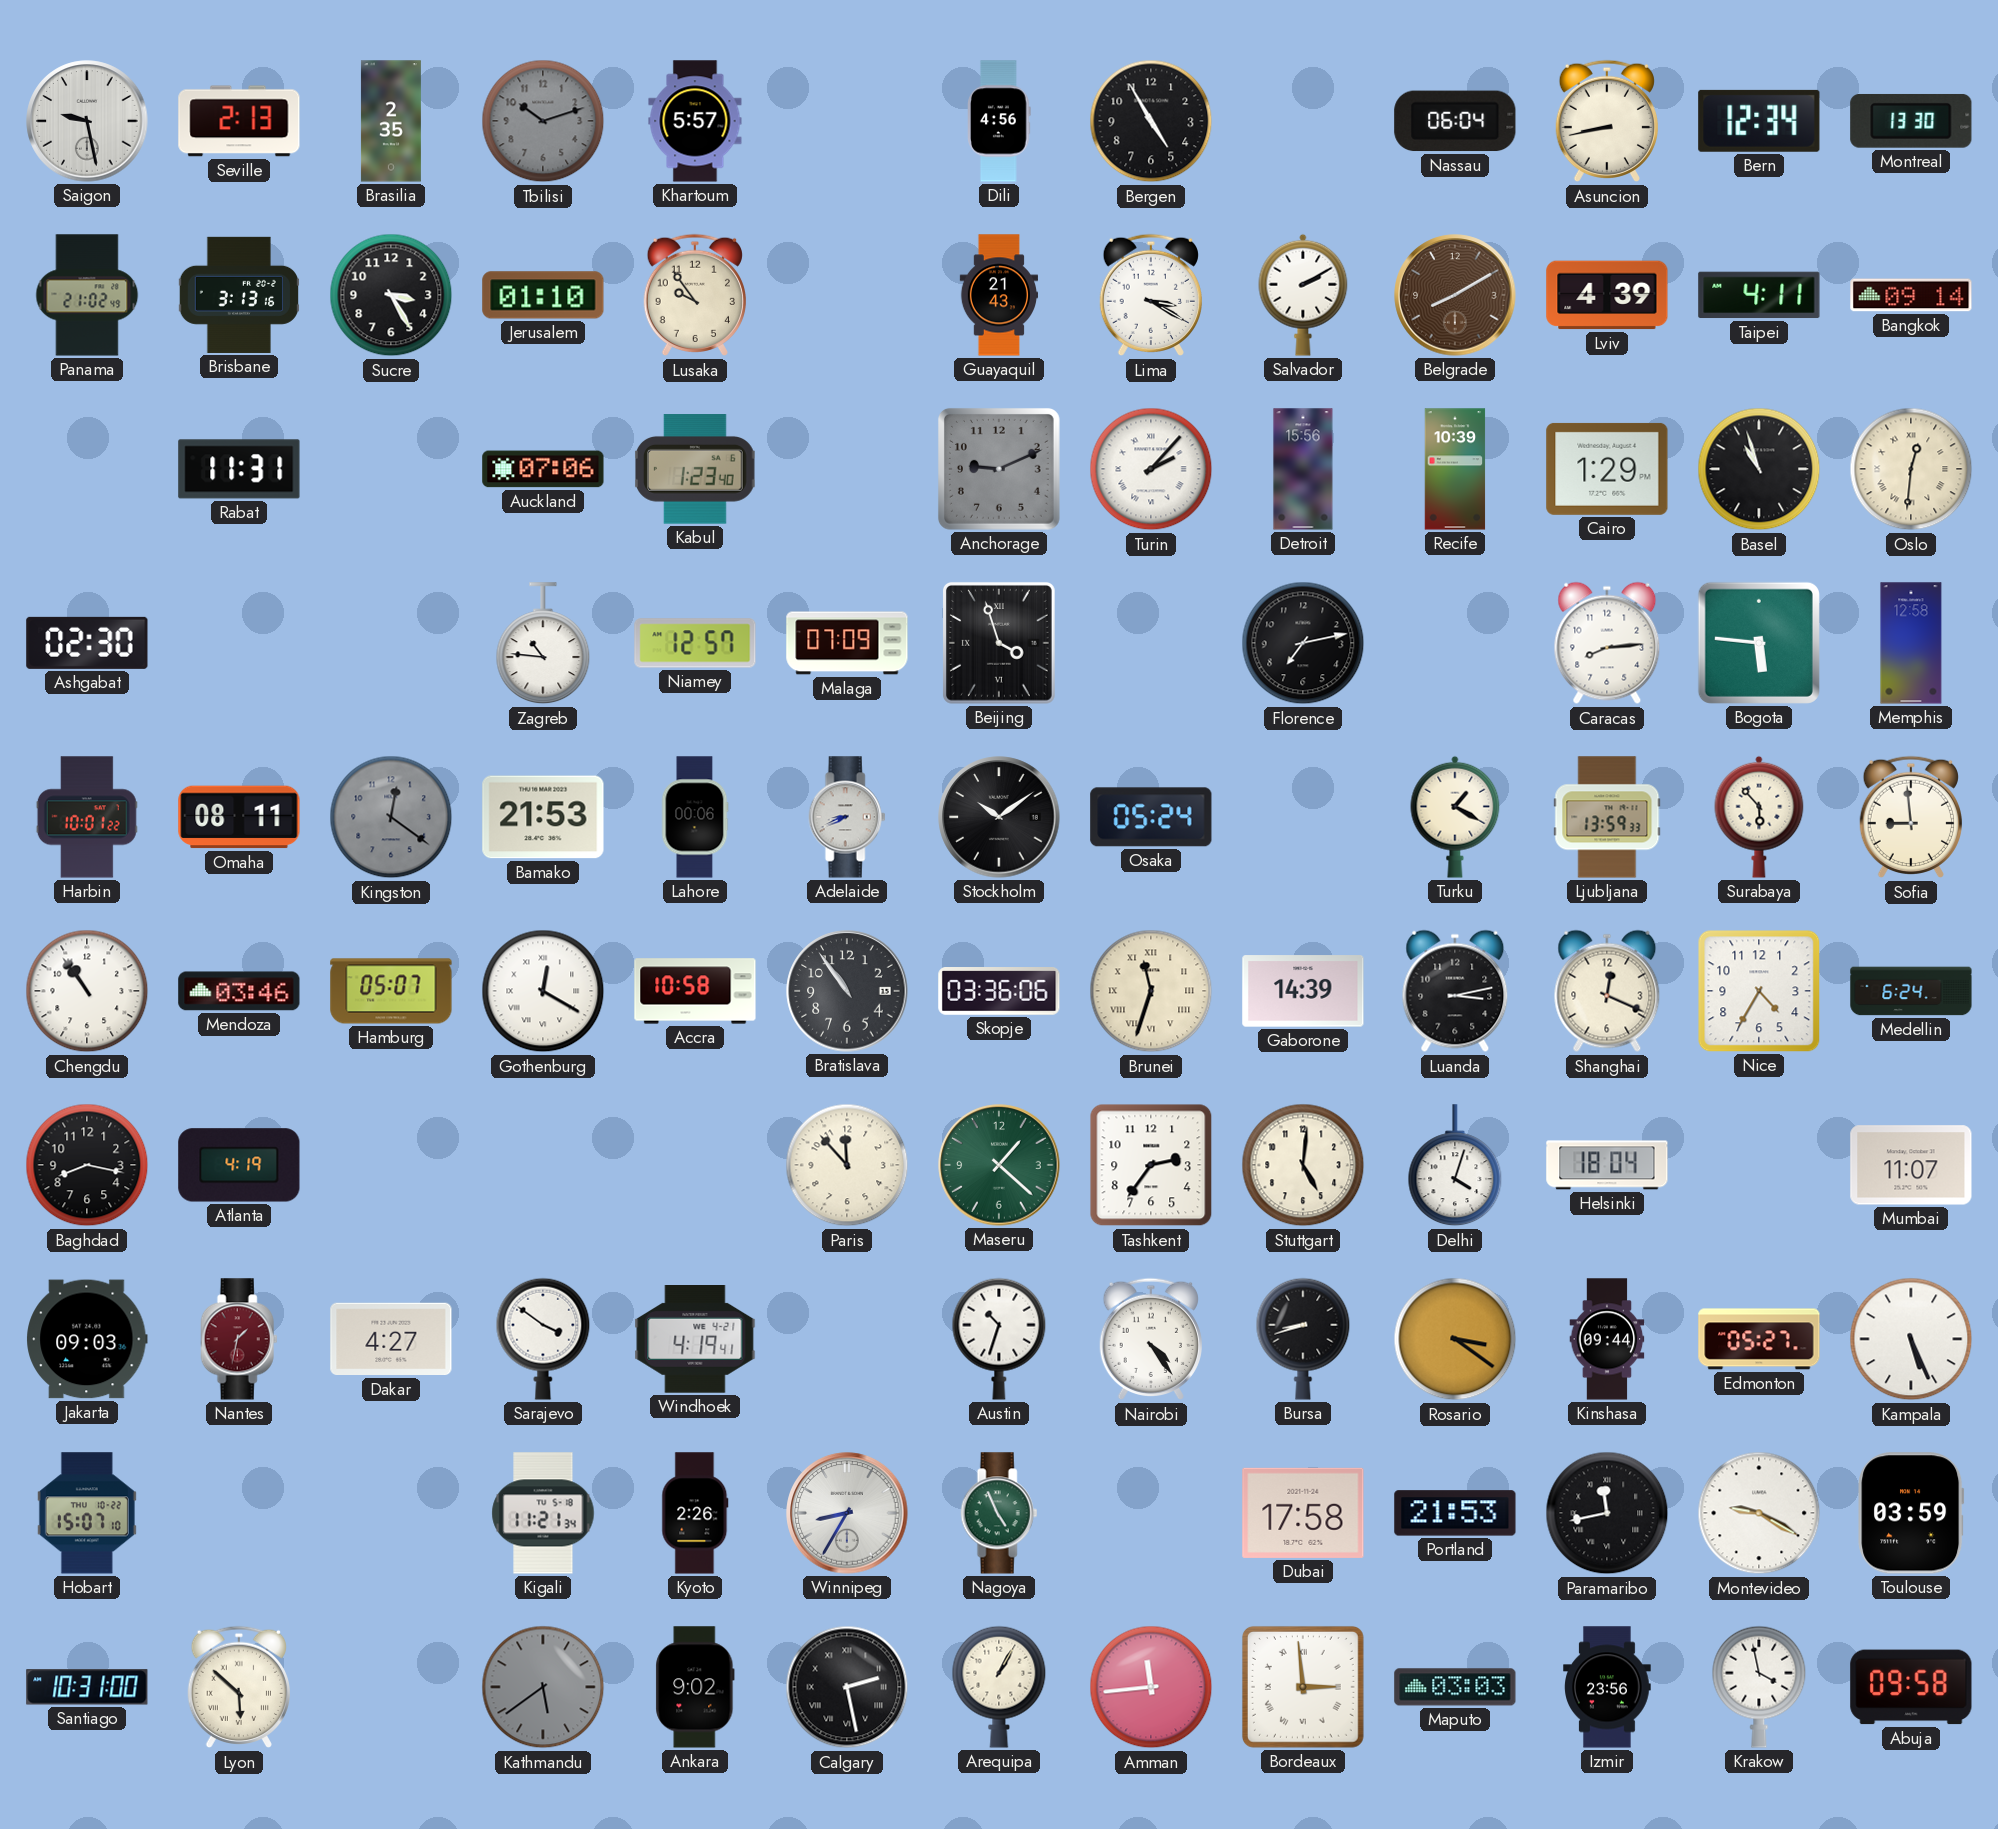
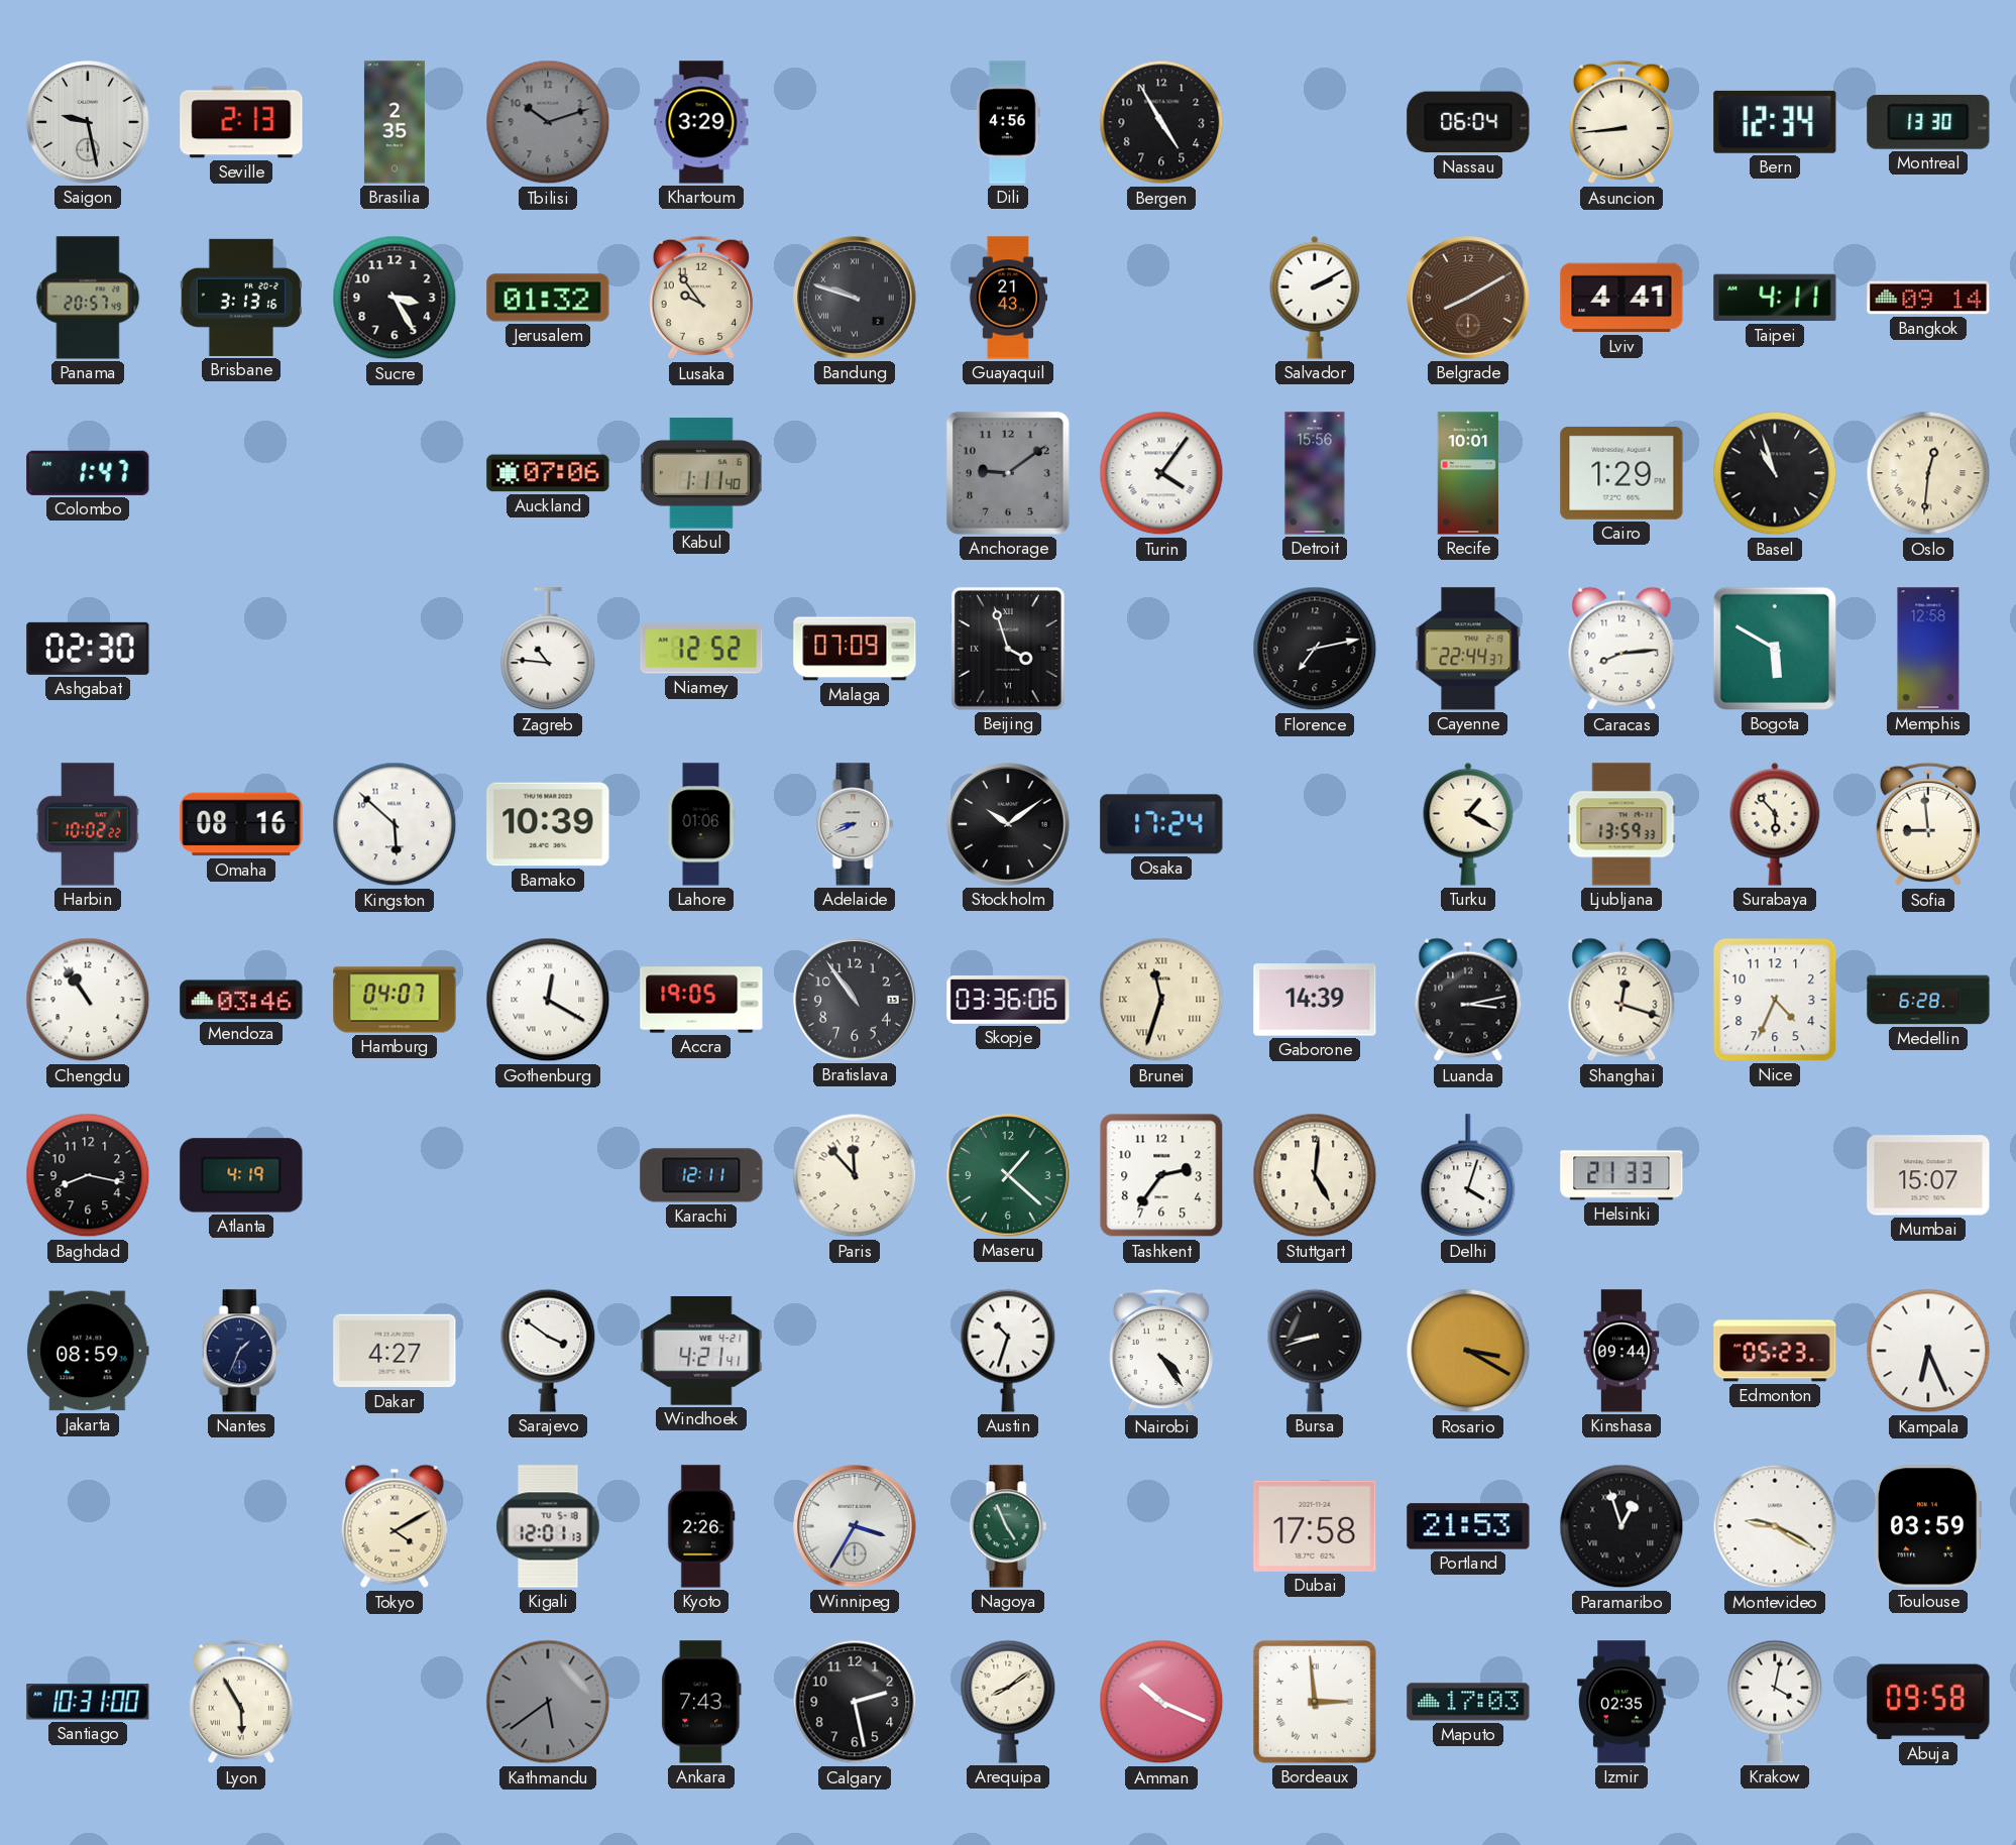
Khartoum: 5:57 -> 3:29 (701, 122)
Asuncion: 8:43 -> 8:44 (1620, 122)
Panama: 21:02 -> 20:57 (88, 298)
Jerusalem: 01:10 -> 01:32 (548, 298)
Bandung: none -> 9:48 (855, 298)
Lima: 3:20 -> none (1150, 295)
Lviv: 4:39 -> 4:41 (1621, 298)
Colombo: none -> 1:47 (88, 473)
Rabat: 11:31 -> none (239, 469)
Kabul: 1:23 -> 1:11 (702, 473)
Anchorage: 9:11 -> 9:09 (1008, 473)
Turin: 2:07 -> 4:06 (1161, 473)
Recife: 10:39 -> 10:01 (1468, 473)
Niamey: 12:57 -> 12:52 (701, 649)
Cayenne: none -> 22:44 (1468, 649)
Bogota: 5:46 -> 5:50 (1775, 649)
Harbin: 10:01 -> 10:02 (88, 824)
Omaha: 08:11 -> 08:16 (241, 824)
Kingston: 12:21 -> 5:52 (395, 824)
Kingston dial: grey -> white (395, 824)
Bamako: 21:53 -> 10:39 (548, 824)
Lahore: 00:06 -> 01:06 (701, 824)
Osaka: 05:24 -> 17:24 (1161, 824)
Hamburg: 05:07 -> 04:07 (395, 1000)
Accra: 10:58 -> 19:05 (701, 1000)
Shanghai: 12:19 -> 12:18 (1621, 1000)
Nice: 4:35 -> 4:34 (1775, 1000)
Medellin: 6:24 -> 6:28 (1928, 1000)
Karachi: none -> 12:11 (701, 1175)
Helsinki: 18:04 -> 21:33 (1621, 1175)
Mumbai: 11:07 -> 15:07 (1928, 1175)
Jakarta: 09:03 -> 08:59 (88, 1351)
Nantes: 1:32 -> 1:34 (241, 1351)
Nantes dial: burgundy -> navy (241, 1351)
Windhoek: 4:19 -> 4:21 (701, 1352)
Rosario: 3:21 -> 3:20 (1468, 1351)
Edmonton: 05:27 -> 05:23 (1775, 1351)
Kampala: 5:26 -> 6:26 (1928, 1351)
Hobart: 15:07 -> none (87, 1513)
Tokyo: none -> 4:10 (395, 1526)
Kigali: 11:21 -> 12:01 (548, 1526)
Winnipeg: 8:35 -> 3:35 (855, 1526)
Paramaribo: 11:43 -> 12:57 (1621, 1526)
Lyon: 5:52 -> 5:55 (240, 1702)
Ankara: 9:02 -> 7:43 (701, 1702)
Calgary numerals: Roman -> Arabic (855, 1702)
Arequipa: 1:05 -> 8:09 (1008, 1702)
Amman: 11:44 -> 10:19 (1161, 1702)
Maputo: 03:03 -> 17:03 (1468, 1702)
Izmir: 23:56 -> 02:35 (1621, 1702)
Krakow: 3:58 -> 4:02 (1775, 1702)
